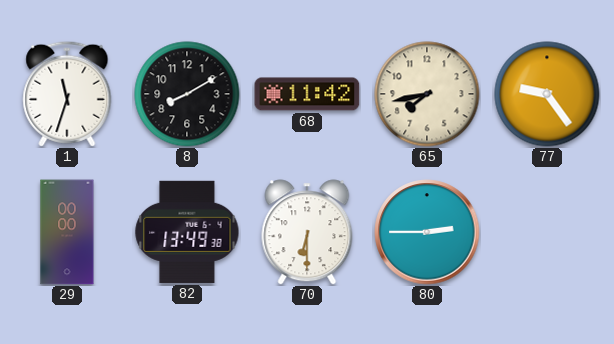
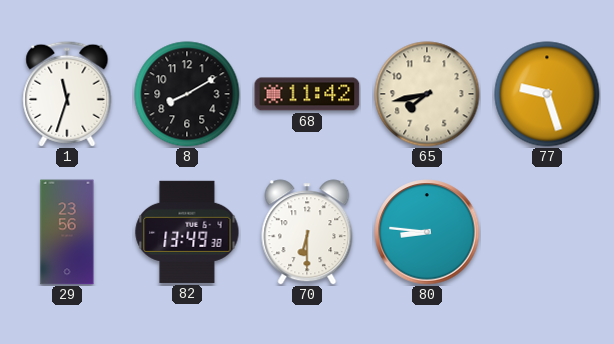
77: 9:24 -> 9:27 (547, 94)
29: 00:00 -> 23:56 (67, 232)
80: 2:45 -> 8:46 (427, 232)
